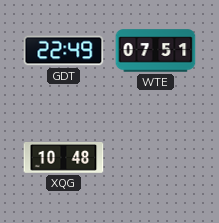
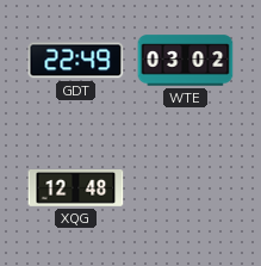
WTE: 07:51 -> 03:02 (186, 61)
XQG: 10:48 -> 12:48 (76, 188)
